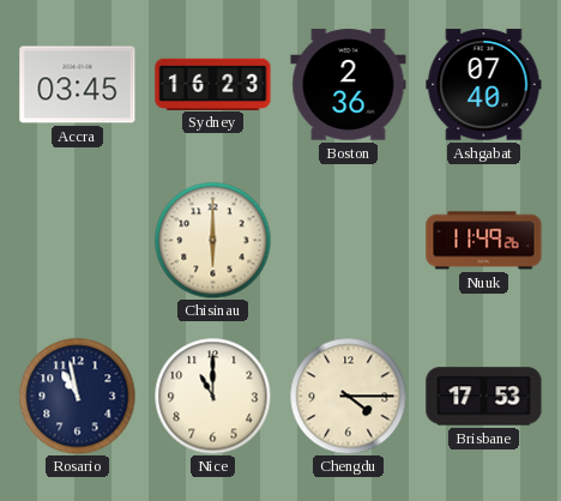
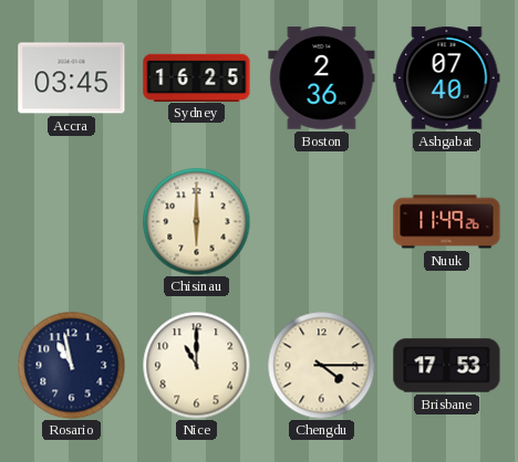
Sydney: 16:23 -> 16:25 (197, 77)
